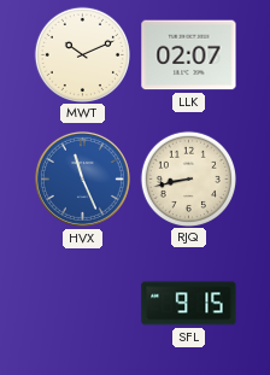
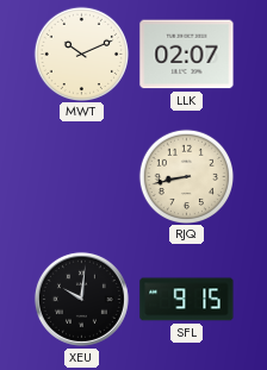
HVX: 11:26 -> none (82, 178)
XEU: none -> 10:01 (81, 299)
